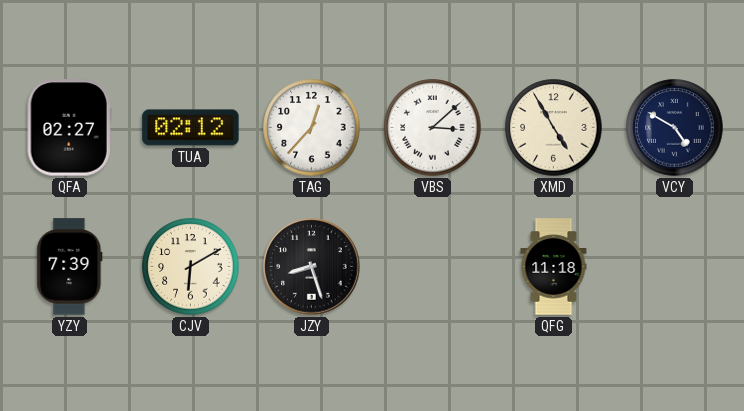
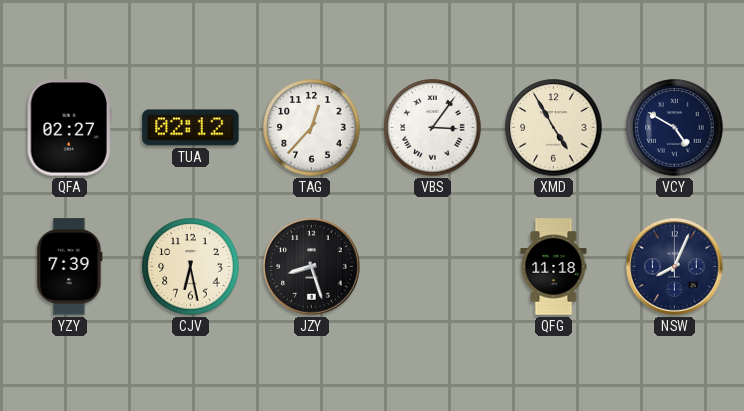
VBS: 3:08 -> 3:06 (433, 128)
CJV: 6:10 -> 6:28 (191, 267)
NSW: none -> 8:04 (675, 267)
